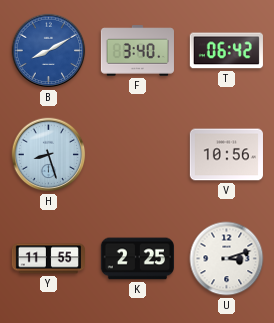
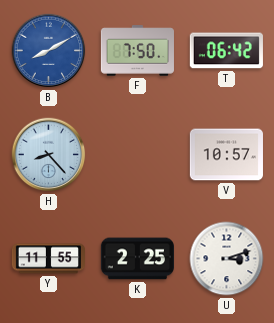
F: 3:40 -> 7:50 (137, 51)
H: 8:27 -> 8:23 (49, 155)
V: 10:56 -> 10:57 (226, 155)
